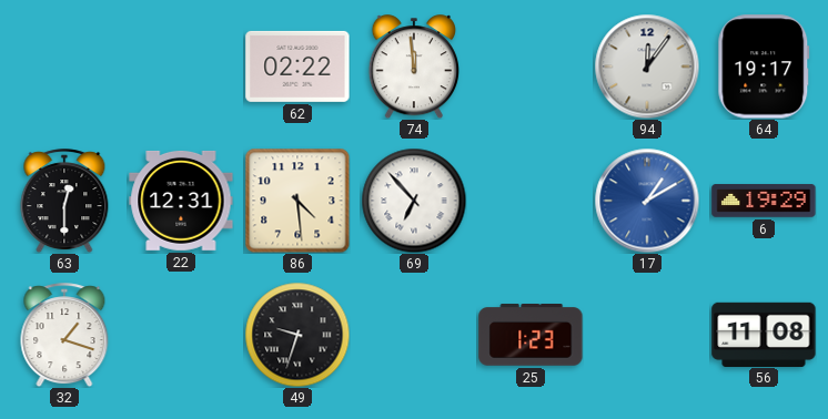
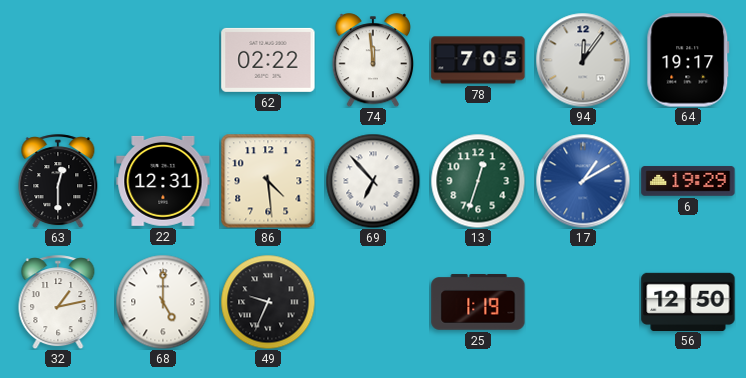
78: none -> 7:05 (478, 60)
13: none -> 12:33 (478, 181)
32: 1:18 -> 1:13 (58, 302)
68: none -> 5:00 (163, 302)
49: 9:33 -> 9:34 (268, 302)
25: 1:23 -> 1:19 (478, 302)
56: 11:08 -> 12:50 (688, 301)
